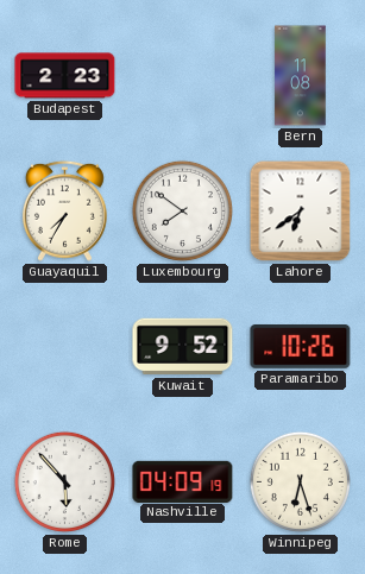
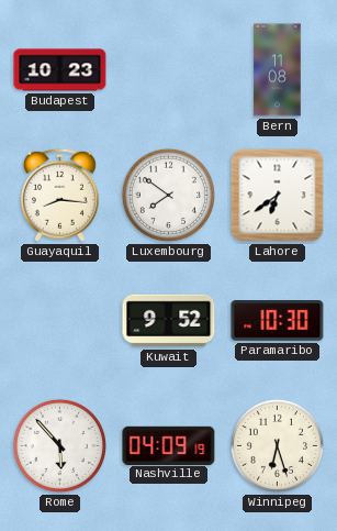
Budapest: 2:23 -> 10:23 (60, 70)
Guayaquil: 7:35 -> 8:16 (59, 195)
Paramaribo: 10:26 -> 10:30 (278, 321)
